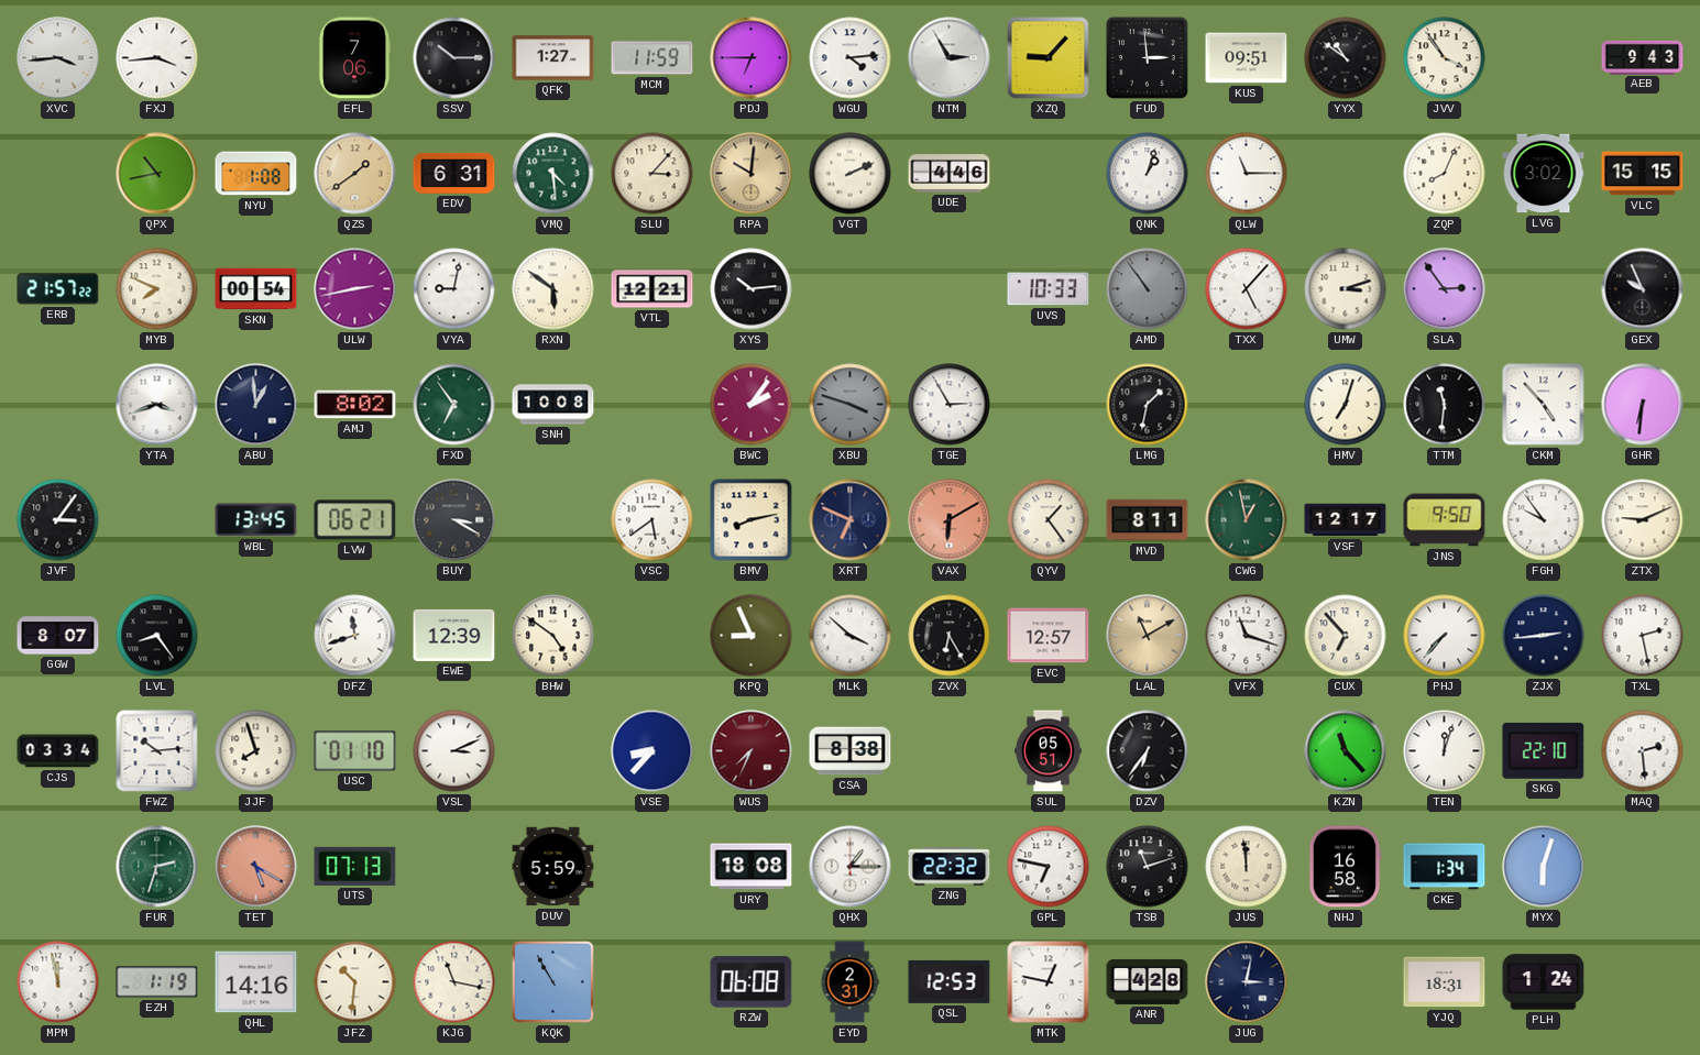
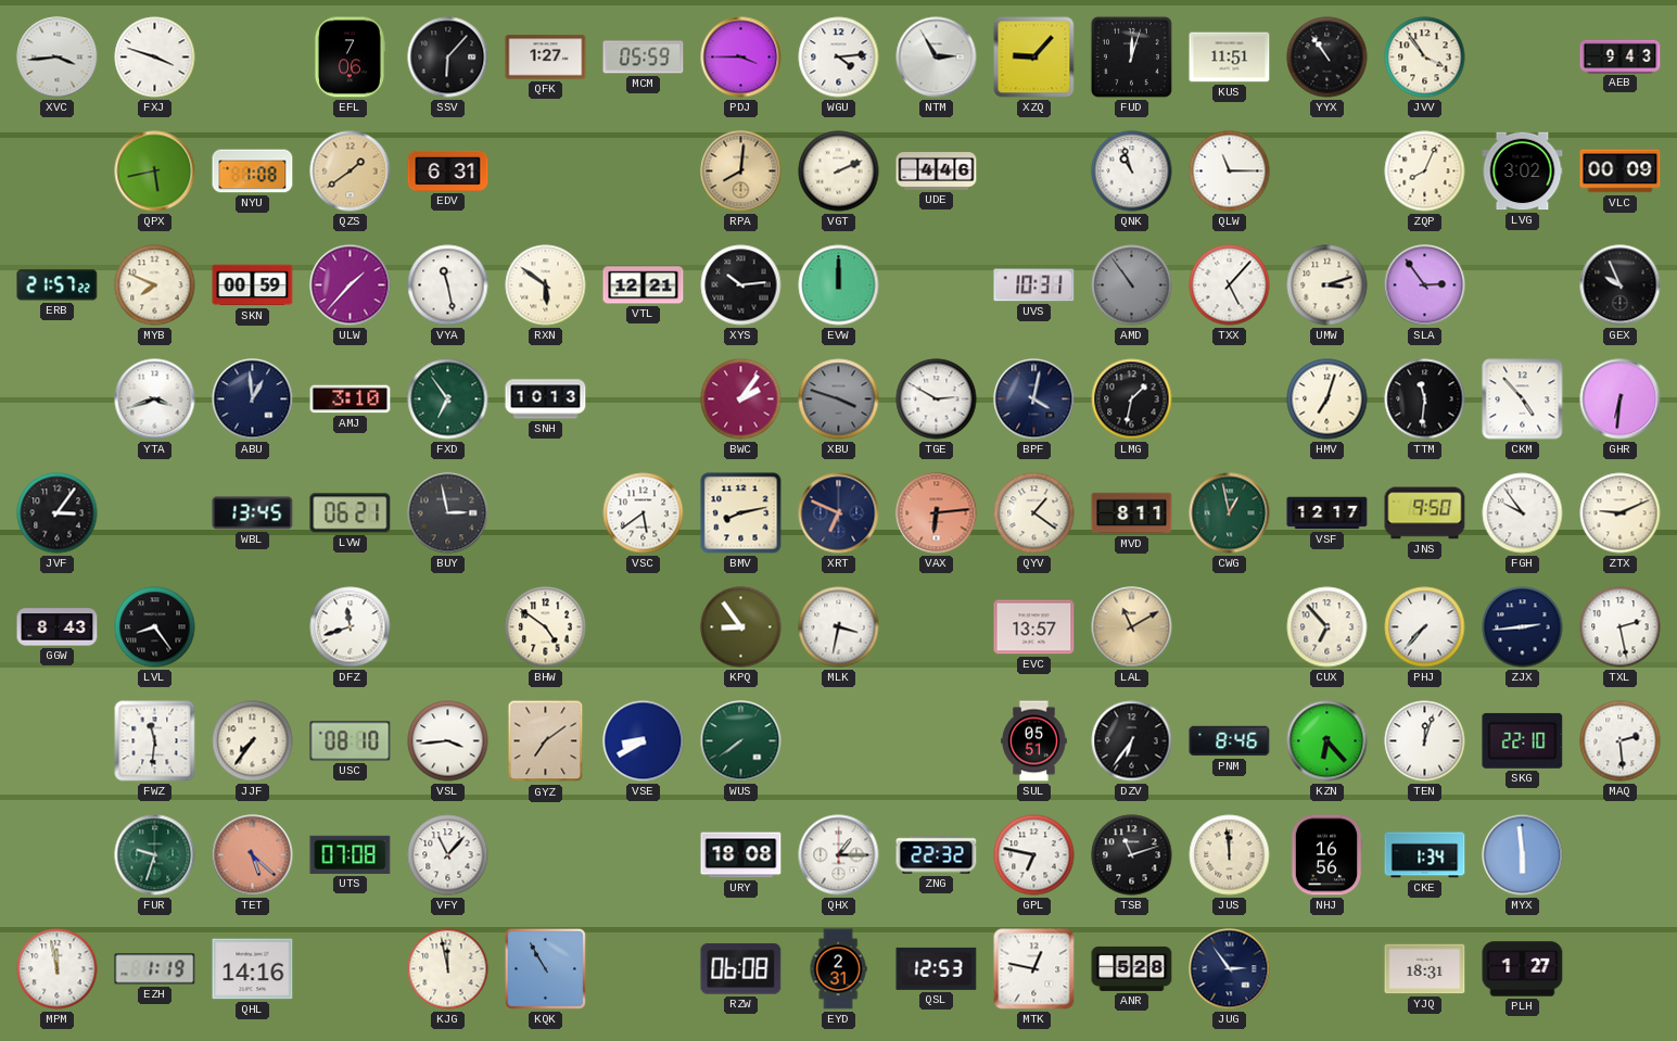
FXJ: 3:44 -> 3:48 (155, 58)
SSV: 10:15 -> 6:07 (448, 58)
MCM: 11:59 -> 05:59 (644, 58)
PDJ: 6:45 -> 3:45 (741, 58)
FUD: 2:59 -> 12:03 (1131, 56)
KUS: 09:51 -> 11:51 (1230, 58)
YYX: 10:51 -> 10:54 (1327, 58)
QPX: 10:43 -> 5:43 (155, 172)
VMQ: 4:29 -> none (553, 174)
SLU: 3:07 -> none (652, 174)
RPA: 10:01 -> 8:01 (741, 172)
QNK: 1:03 -> 10:57 (1132, 172)
VLC: 15:15 -> 00:09 (1621, 172)
SKN: 00:54 -> 00:59 (253, 285)
ULW: 2:43 -> 1:37 (351, 285)
VYA: 9:02 -> 11:28 (448, 285)
EVW: none -> 12:00 (839, 285)
UVS: 10:33 -> 10:31 (1034, 285)
AMJ: 8:02 -> 3:10 (351, 399)
SNH: 10:08 -> 10:13 (546, 399)
TGE: 2:55 -> 2:50 (937, 399)
BPF: none -> 4:02 (1034, 399)
BUY: 3:20 -> 2:58 (448, 513)
VAX: 6:10 -> 6:14 (937, 513)
QYV: 1:24 -> 1:21 (1034, 513)
GGW: 8:07 -> 8:43 (58, 627)
EWE: 12:39 -> none (454, 635)
KPQ: 8:56 -> 8:54 (741, 627)
MLK: 3:52 -> 3:32 (839, 627)
ZVX: 6:25 -> none (950, 636)
EVC: 12:57 -> 13:57 (1034, 627)
VFX: 11:18 -> none (1247, 636)
CJS: 03:34 -> none (58, 751)
FWZ: 10:14 -> 11:31 (155, 741)
JJF: 7:57 -> 7:36 (253, 741)
USC: 01:10 -> 08:10 (351, 741)
VSL: 3:11 -> 3:44 (448, 741)
GYZ: none -> 7:09 (546, 741)
VSE: 8:37 -> 8:40 (644, 741)
WUS: 7:34 -> 7:39 (741, 741)
WUS dial: burgundy -> green (741, 741)
CSA: 8:38 -> none (851, 751)
PNM: none -> 8:46 (1230, 741)
KZN: 11:23 -> 6:23 (1327, 741)
FUR: 2:33 -> 9:33 (155, 855)
TET: 5:20 -> 5:22 (253, 855)
UTS: 07:13 -> 07:08 (351, 854)
VFY: none -> 11:07 (448, 855)
DUV: 5:59 -> none (553, 867)
NHJ: 16:58 -> 16:56 (1326, 855)
MYX: 6:03 -> 5:59 (1523, 855)
JFZ: 10:31 -> none (355, 982)
KJG: 11:17 -> 11:58 (448, 969)
ANR: 4:28 -> 5:28 (1132, 968)
JUG: 3:02 -> 2:54 (1230, 969)
PLH: 1:24 -> 1:27 (1523, 969)
